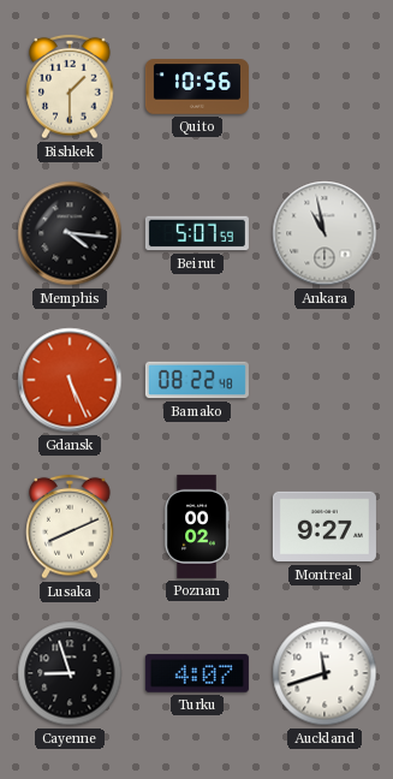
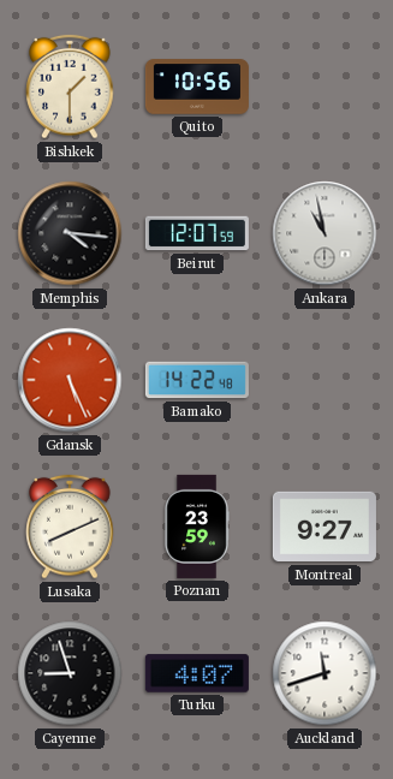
Beirut: 5:07 -> 12:07 (197, 233)
Bamako: 08:22 -> 14:22 (197, 380)
Poznan: 00:02 -> 23:59 (197, 527)
